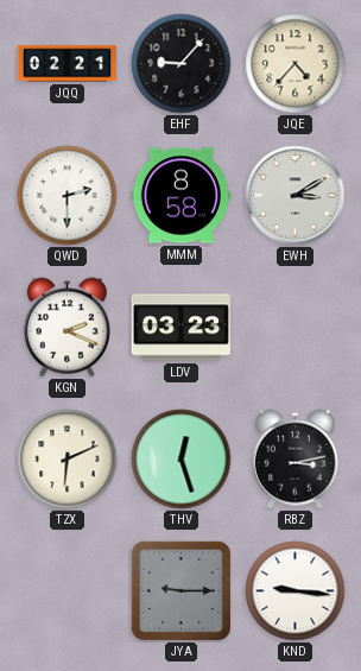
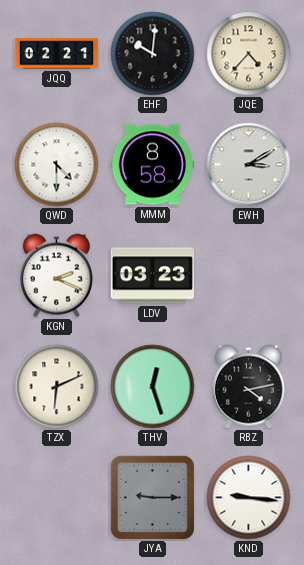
EHF: 9:07 -> 10:01 (153, 54)
QWD: 2:30 -> 4:30 (57, 165)
RBZ: 3:13 -> 4:13 (248, 387)
